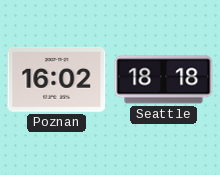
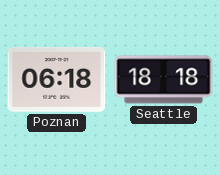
Poznan: 16:02 -> 06:18 (57, 79)
